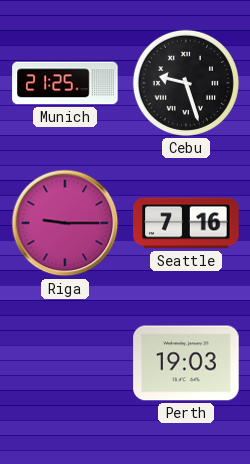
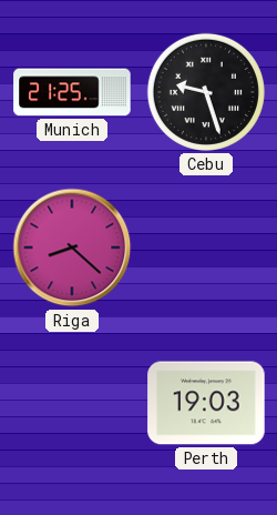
Riga: 9:15 -> 8:22 (72, 248)
Seattle: 7:16 -> none (186, 223)
